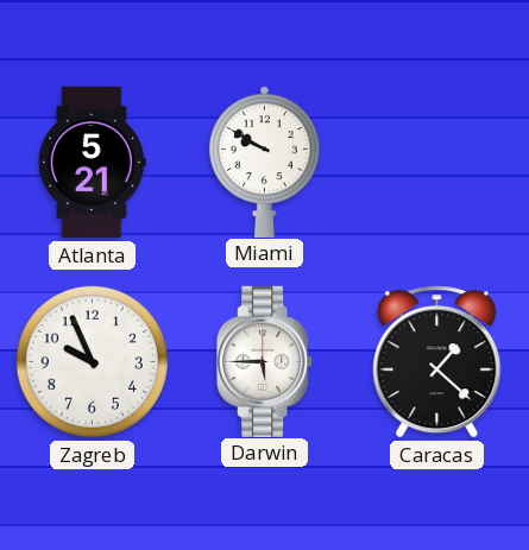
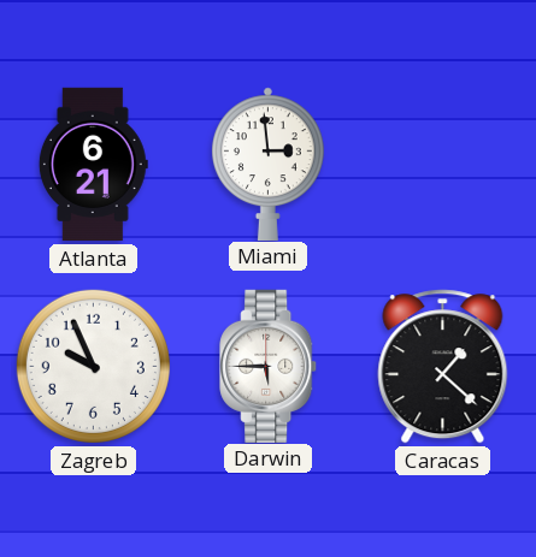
Atlanta: 5:21 -> 6:21 (93, 165)
Miami: 9:50 -> 2:59 (267, 164)
